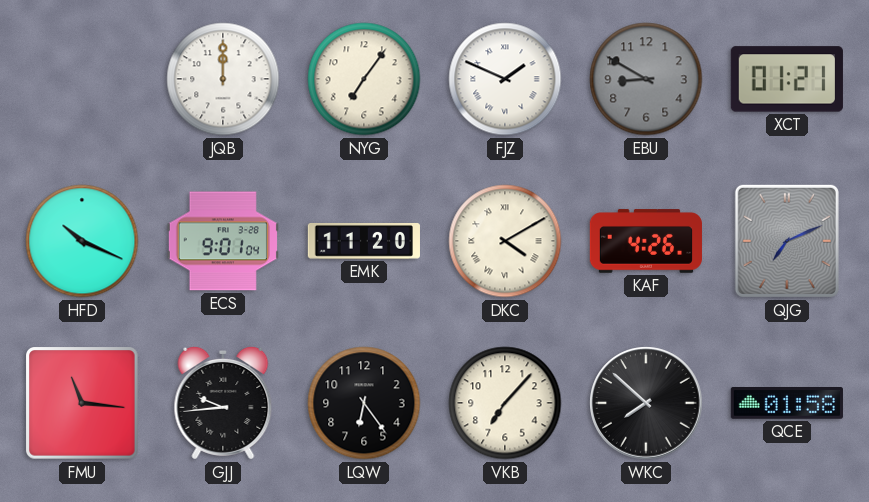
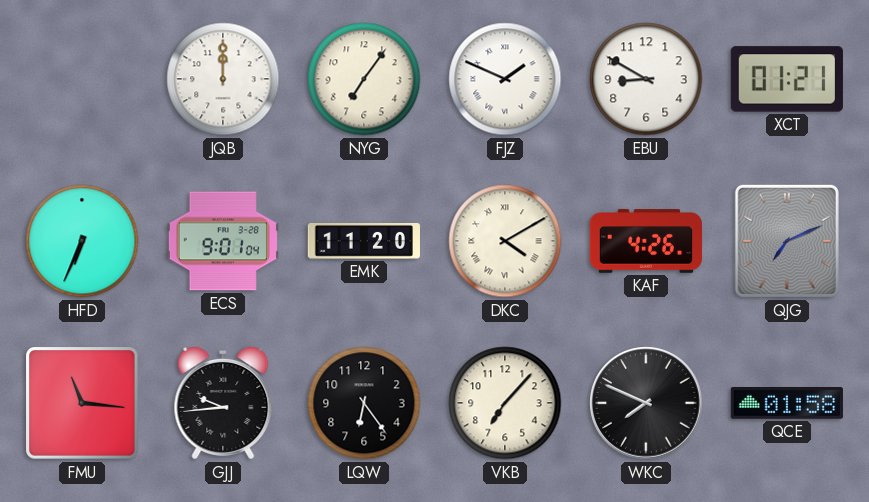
EBU dial: grey -> white (646, 79)
HFD: 10:19 -> 6:34 (82, 241)
WKC: 7:52 -> 7:49 (646, 403)
